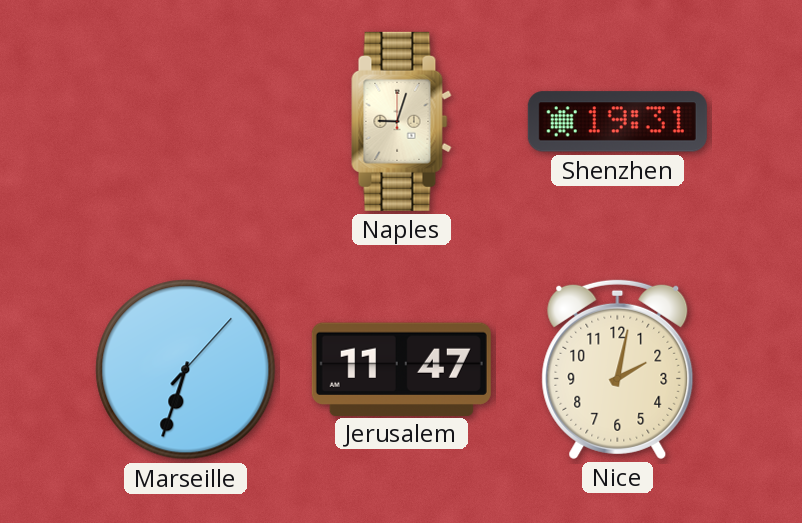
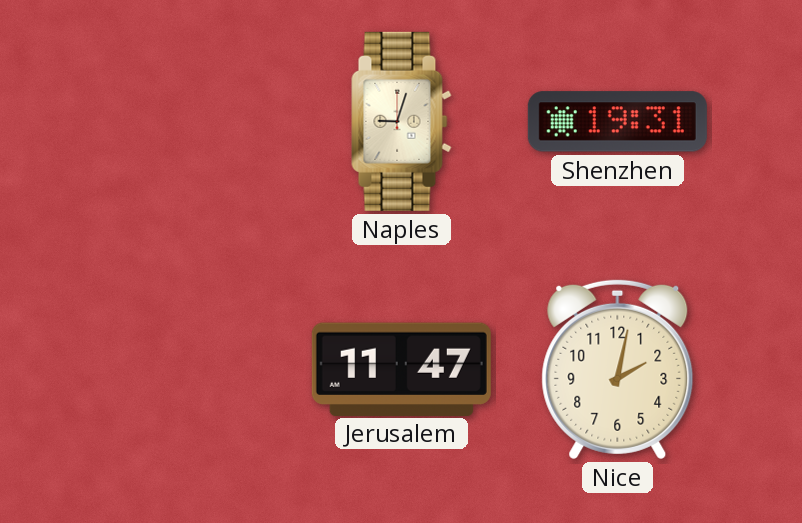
Marseille: 6:33 -> none (186, 370)
